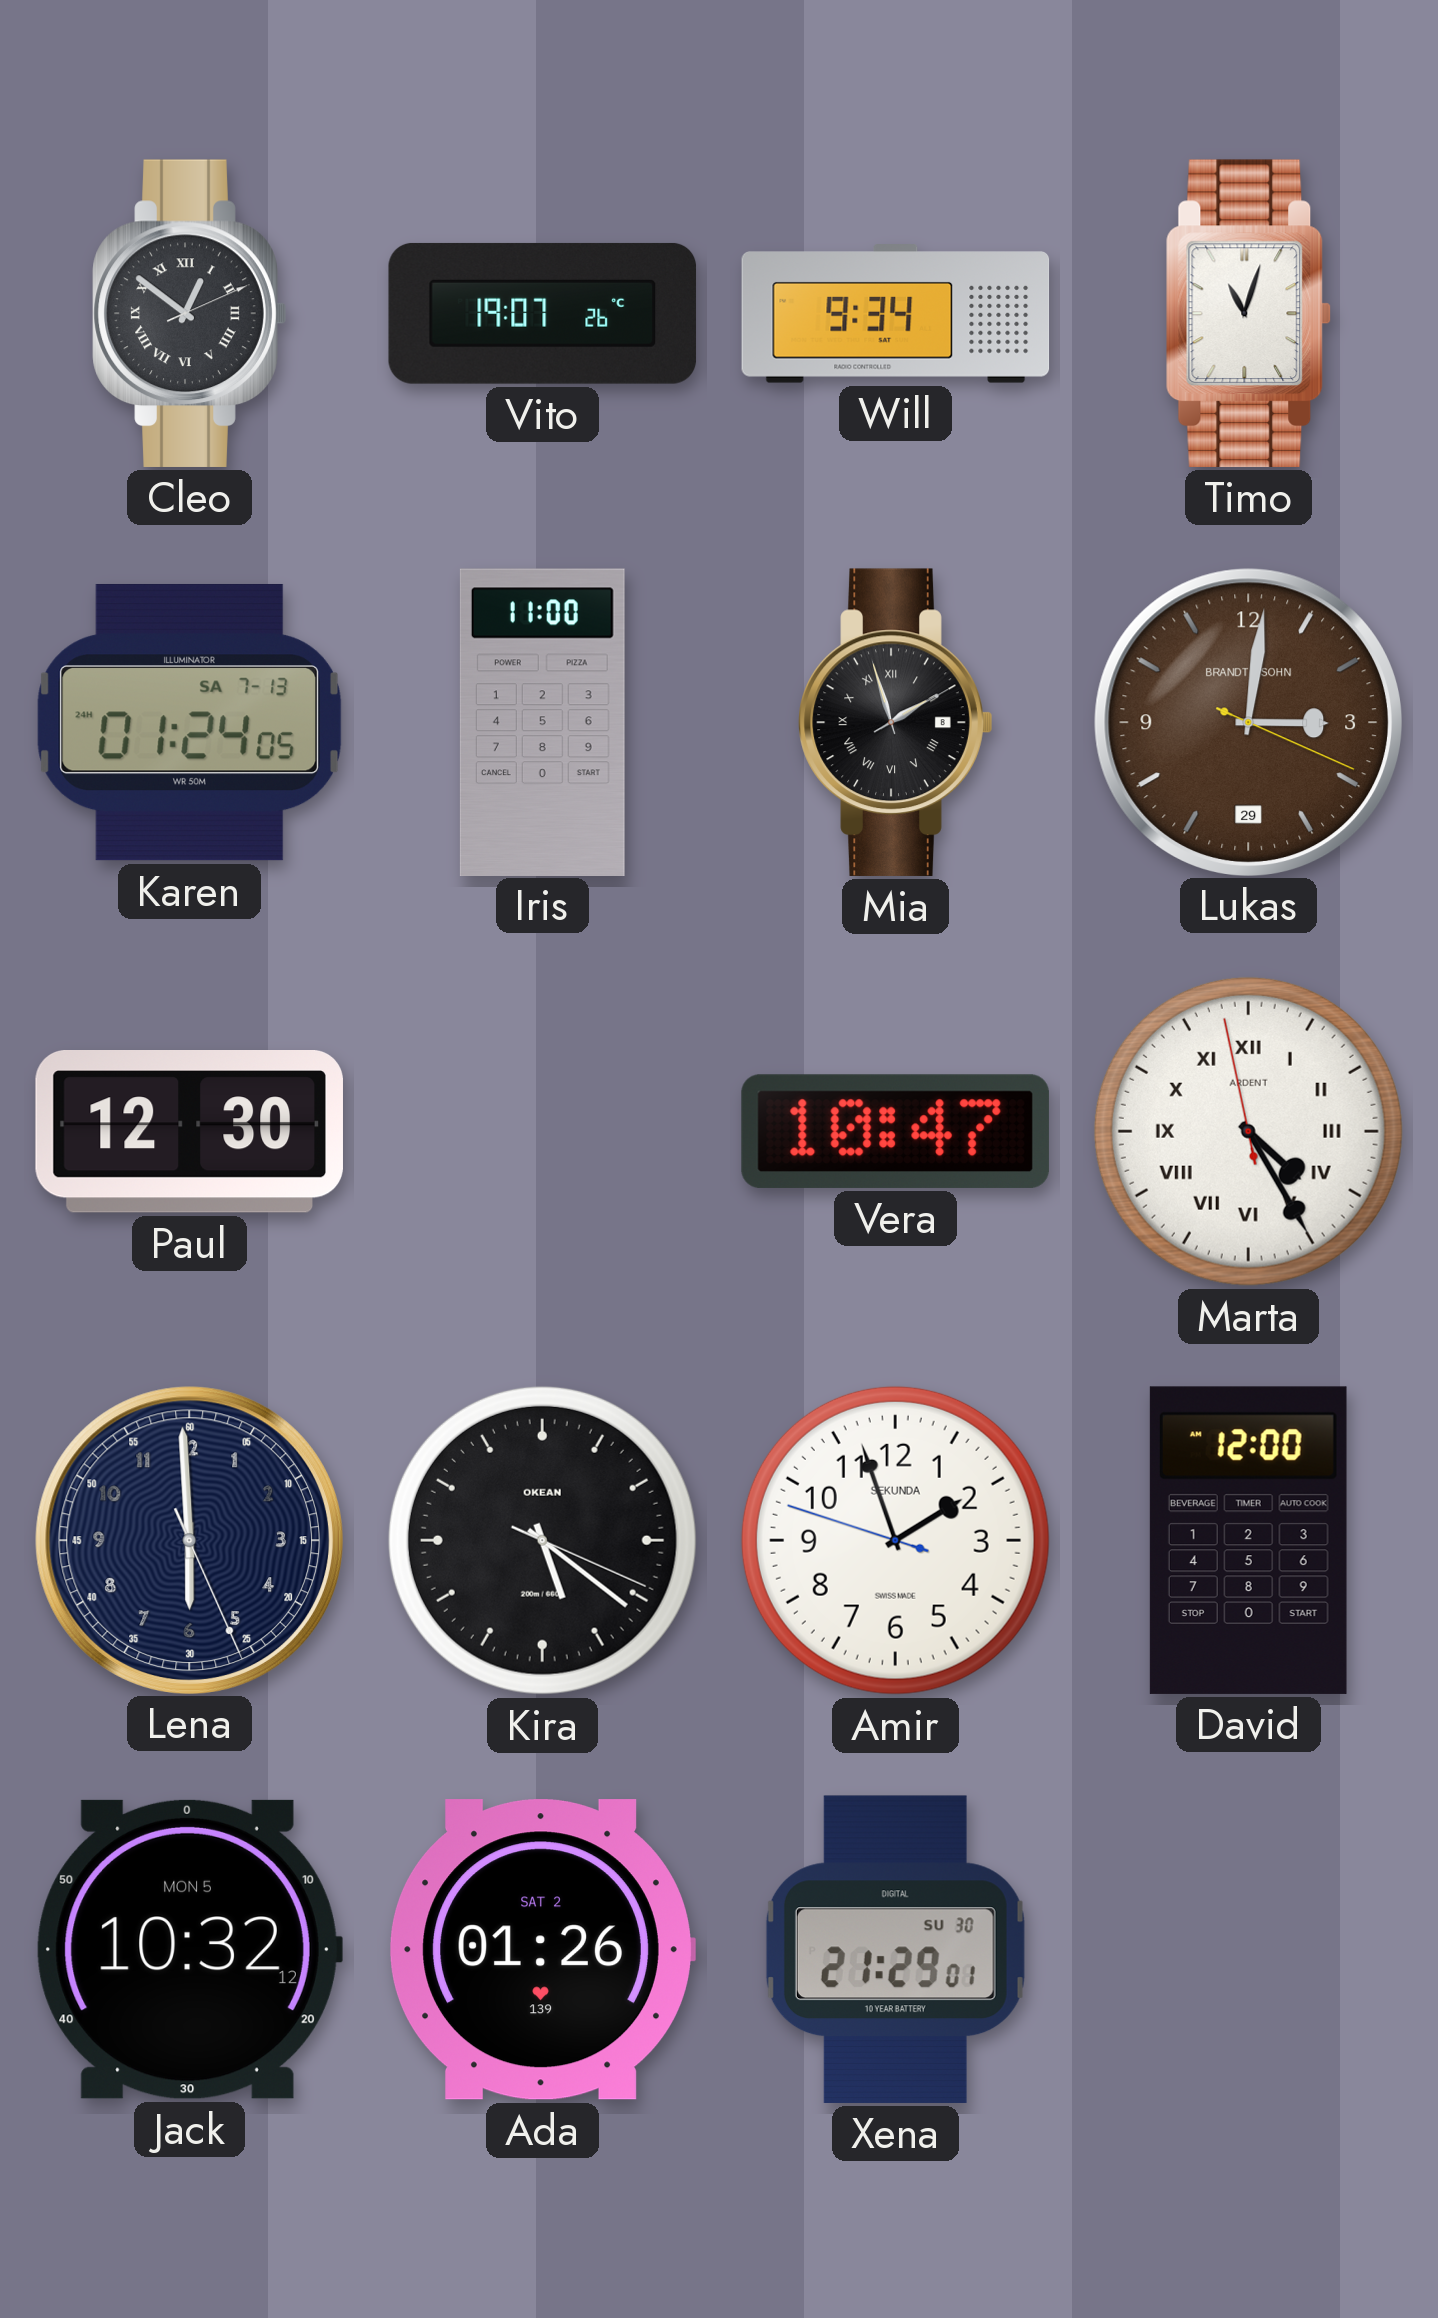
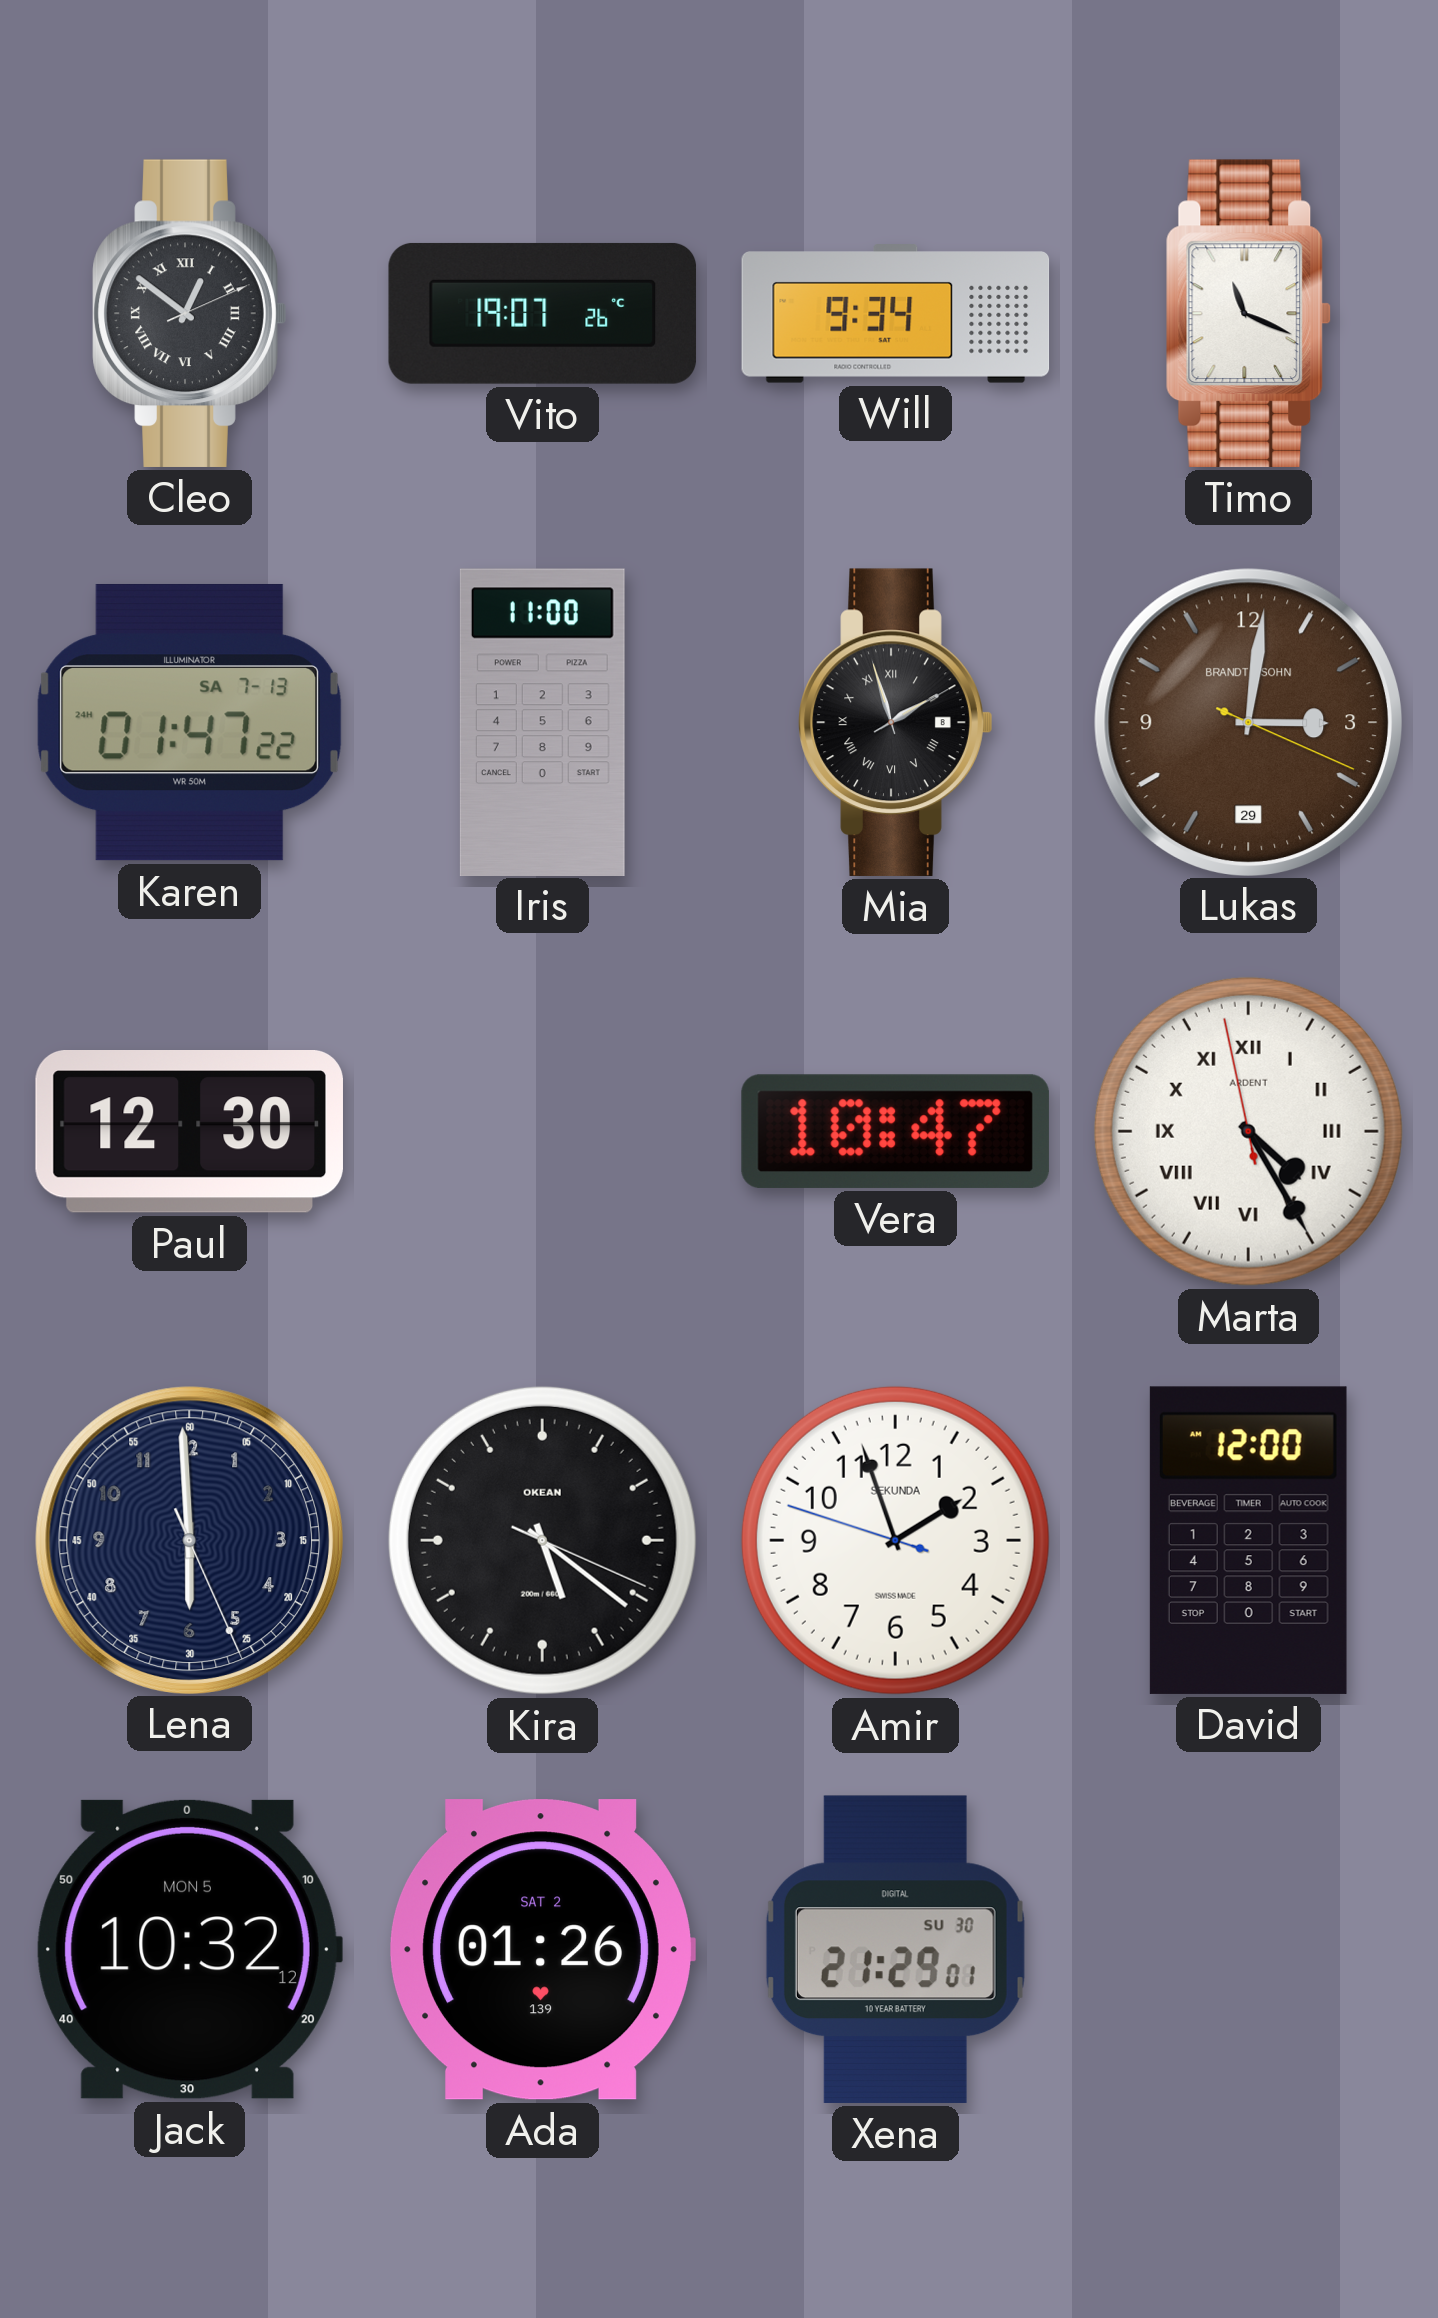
Timo: 11:03 -> 11:19 (1249, 313)
Karen: 01:24 -> 01:47 (189, 722)
